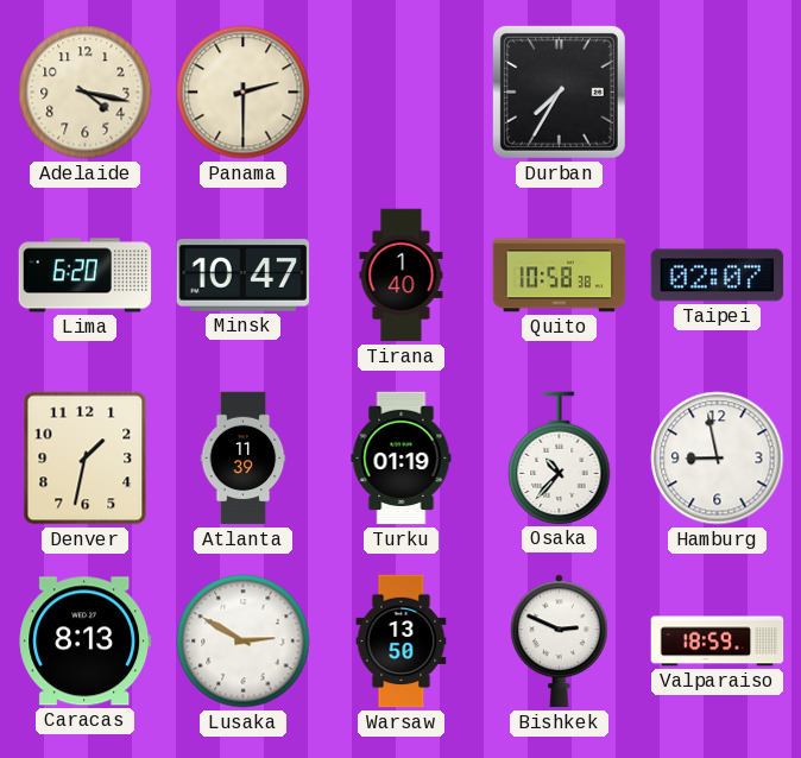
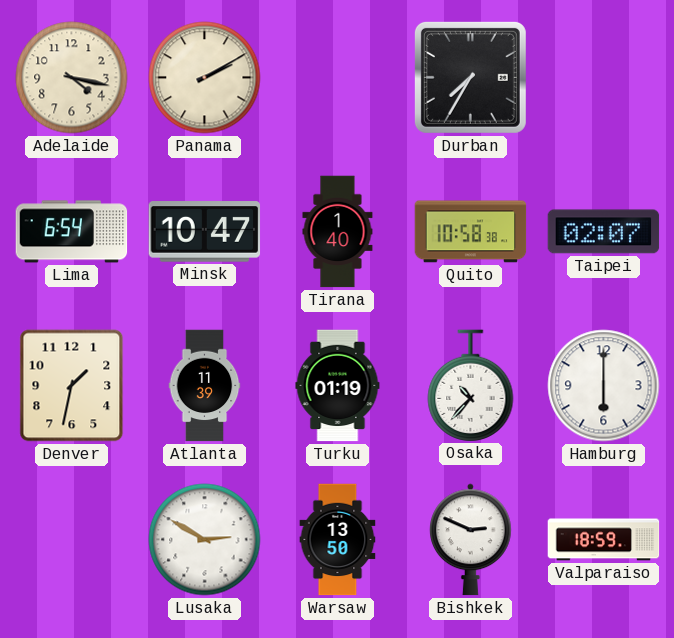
Panama: 2:30 -> 2:10 (205, 78)
Lima: 6:20 -> 6:54 (72, 232)
Hamburg: 8:58 -> 6:00 (604, 386)
Caracas: 8:13 -> none (86, 642)
